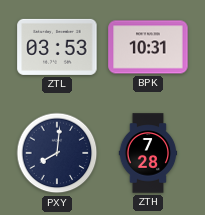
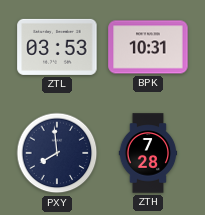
PXY: 8:01 -> 7:59 (57, 153)
